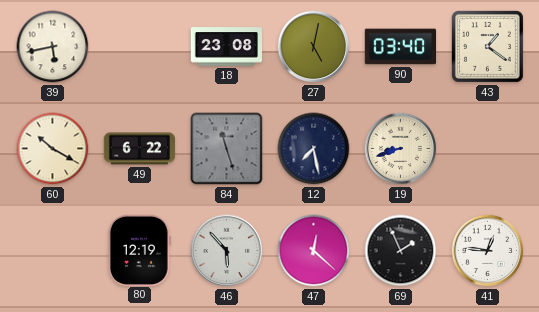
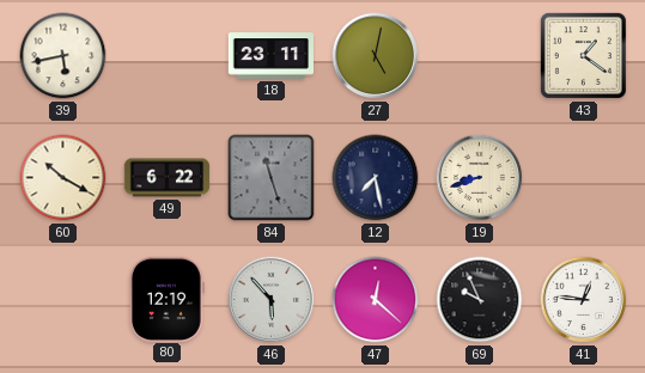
18: 23:08 -> 23:11 (270, 56)
90: 03:40 -> none (401, 47)
69: 1:56 -> 9:56 (480, 300)
